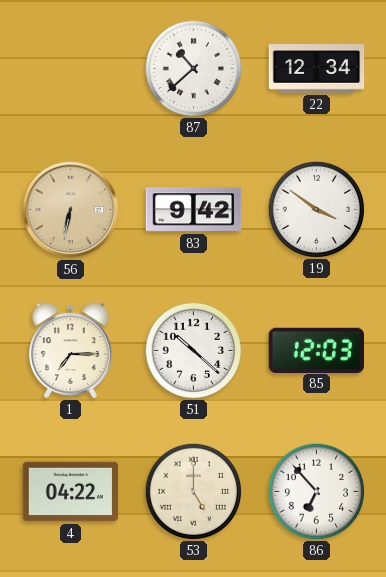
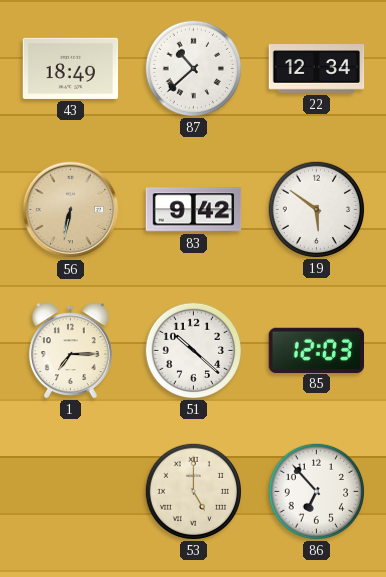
43: none -> 18:49 (71, 68)
19: 3:51 -> 5:51 (316, 209)
4: 04:22 -> none (71, 492)
